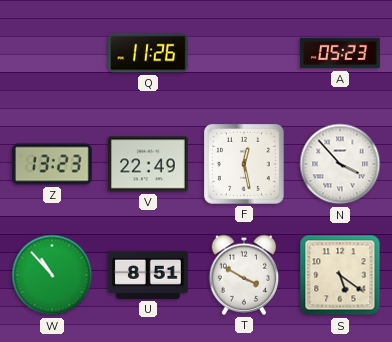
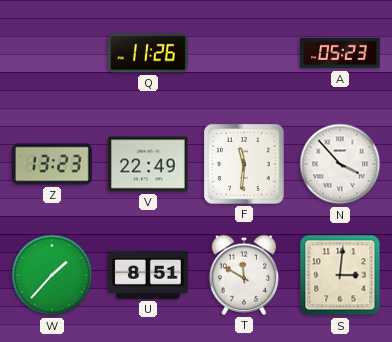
F: 12:28 -> 11:31 (244, 164)
W: 10:53 -> 1:37 (52, 275)
T: 3:50 -> 11:50 (244, 275)
S: 5:21 -> 3:01 (340, 275)
